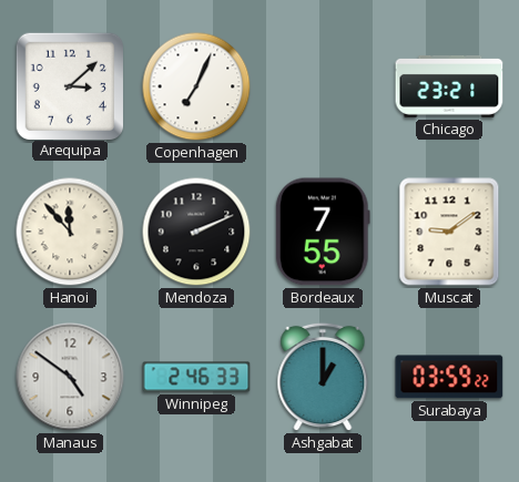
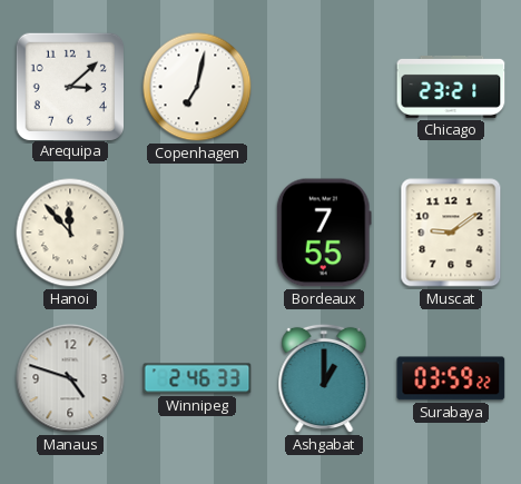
Copenhagen: 7:04 -> 7:02 (197, 87)
Mendoza: 2:11 -> none (196, 232)
Manaus: 4:51 -> 4:48 (70, 378)
